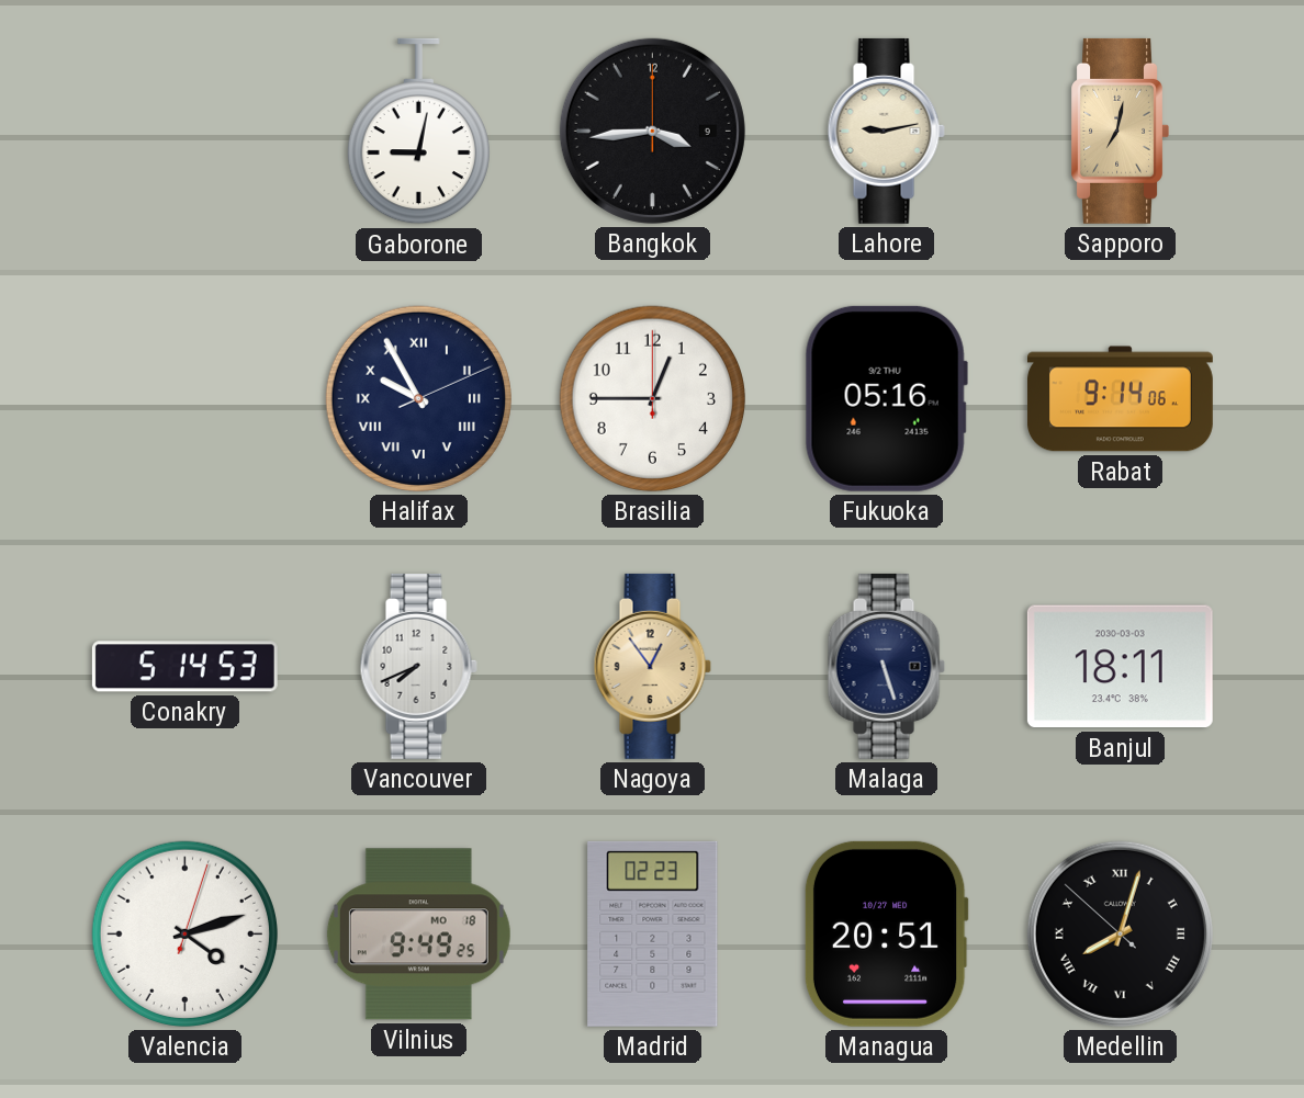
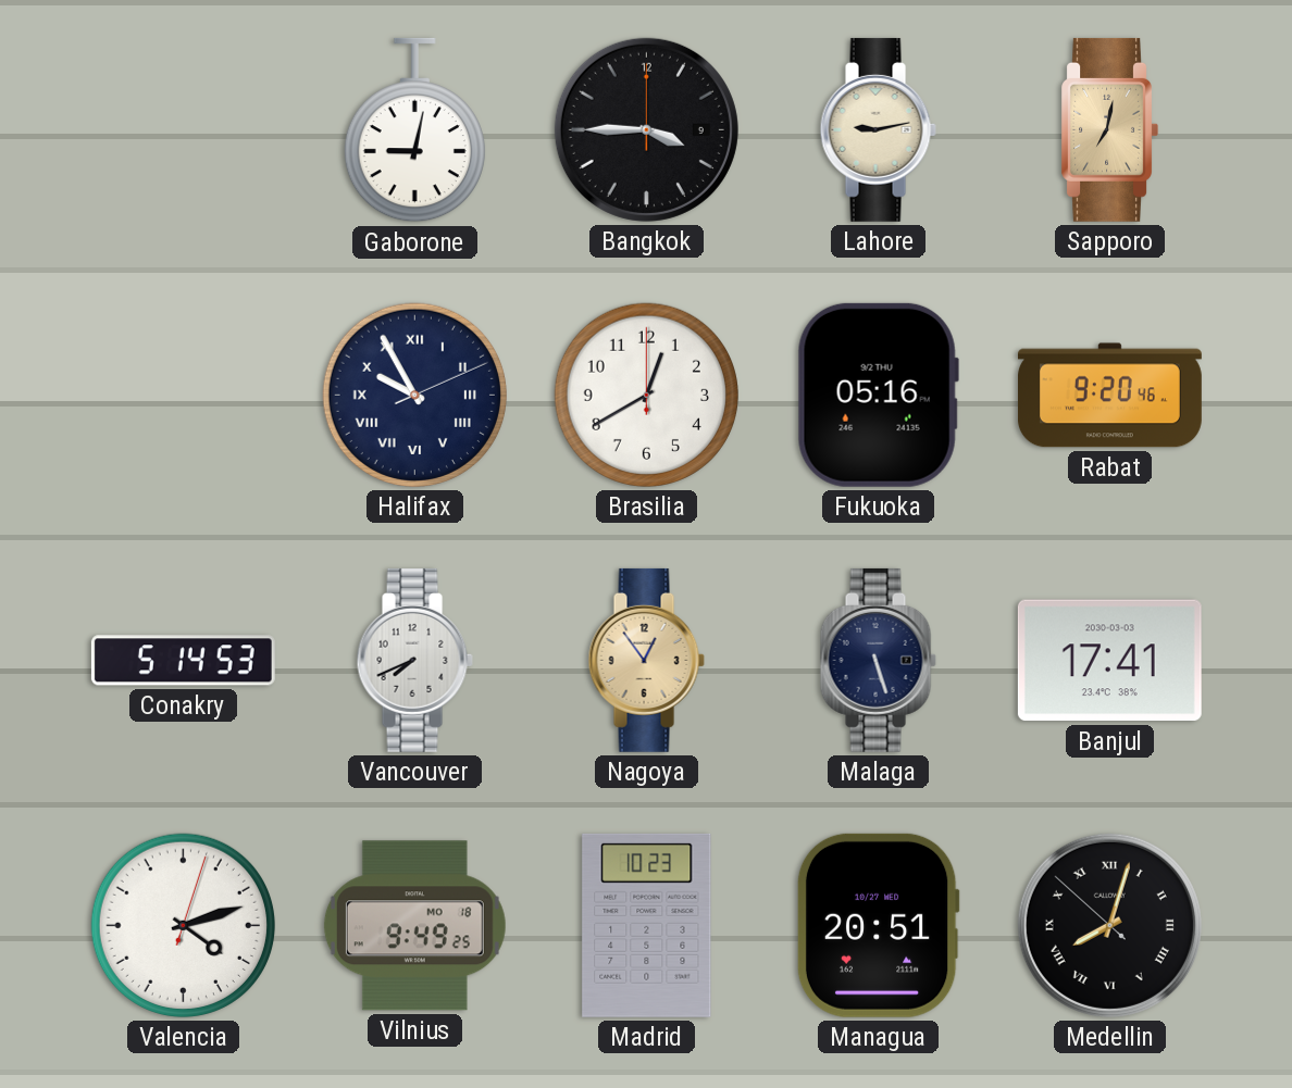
Bangkok: 3:44 -> 3:45 (646, 129)
Brasilia: 12:45 -> 12:40 (646, 395)
Rabat: 9:14 -> 9:20 (1109, 396)
Banjul: 18:11 -> 17:41 (1109, 661)
Madrid: 02:23 -> 10:23 (647, 925)
